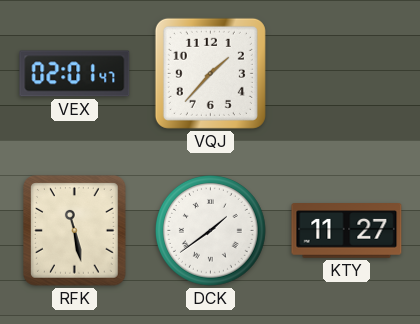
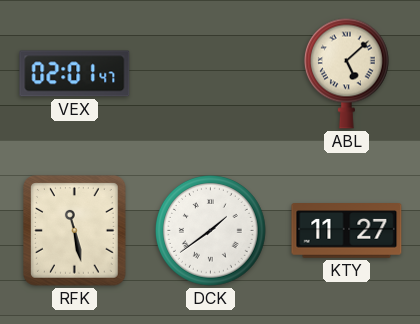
VQJ: 1:37 -> none (210, 73)
ABL: none -> 5:08 (346, 73)
